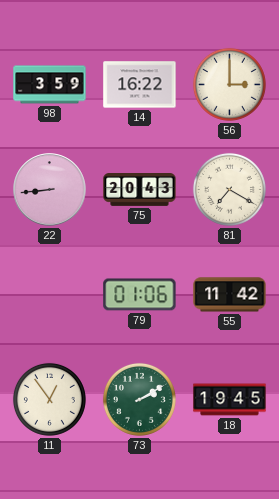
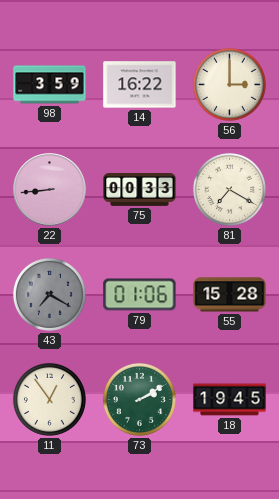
75: 20:43 -> 00:33 (140, 190)
43: none -> 7:20 (49, 294)
55: 11:42 -> 15:28 (230, 295)
